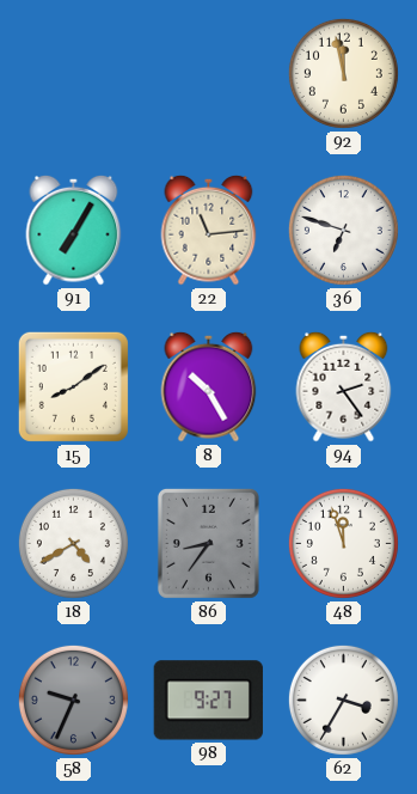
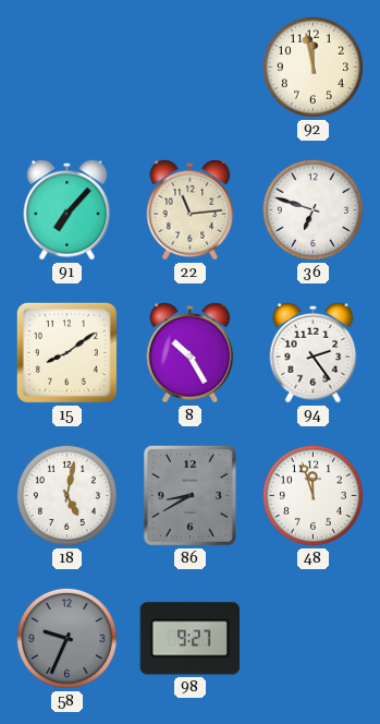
91: 7:05 -> 7:07 (68, 209)
18: 4:40 -> 5:02 (66, 495)
86: 8:36 -> 8:40 (189, 495)
62: 3:35 -> none (343, 700)
